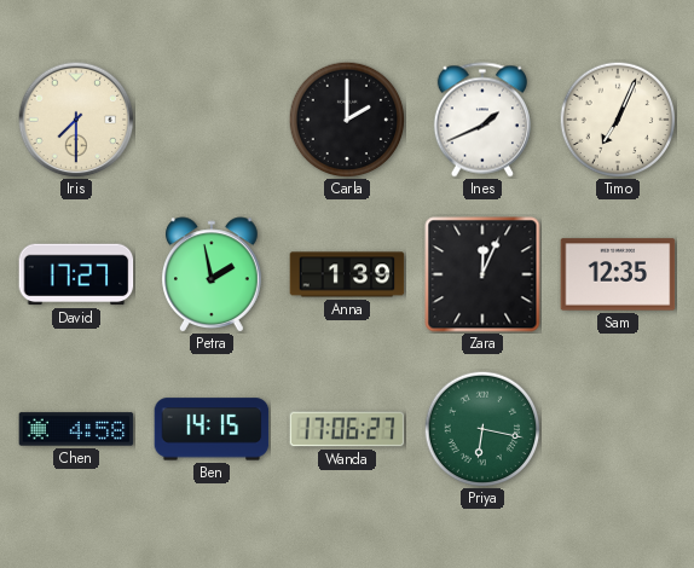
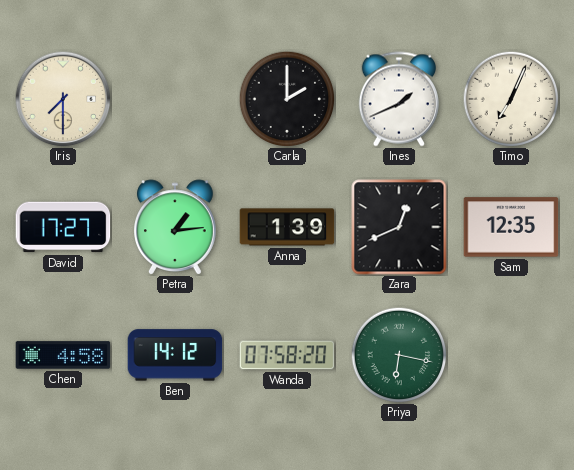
Petra: 1:58 -> 1:14 (176, 227)
Zara: 12:04 -> 12:41 (399, 227)
Ben: 14:15 -> 14:12 (175, 355)
Wanda: 17:06 -> 07:58 (287, 355)
